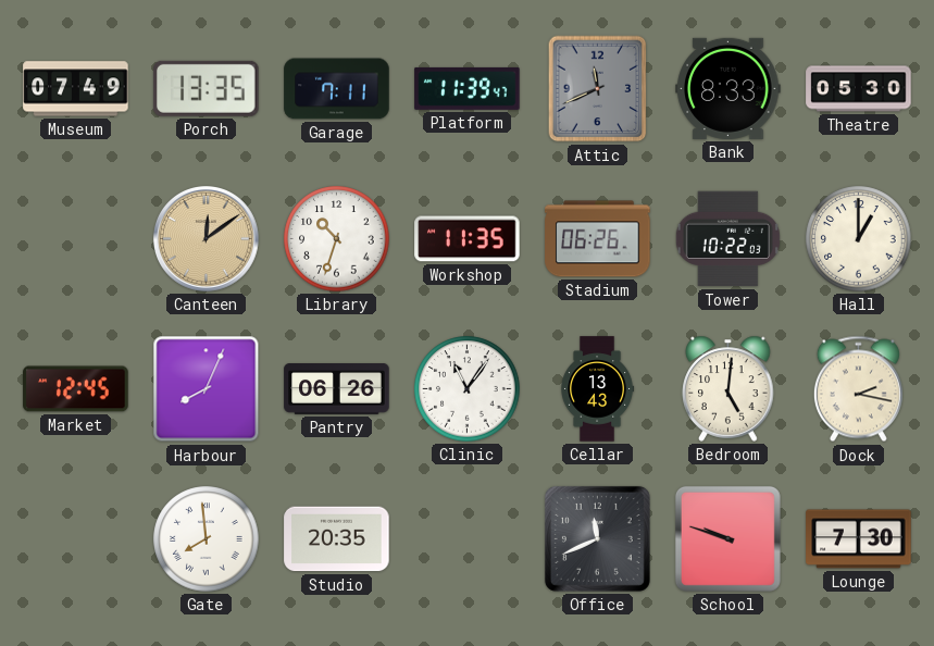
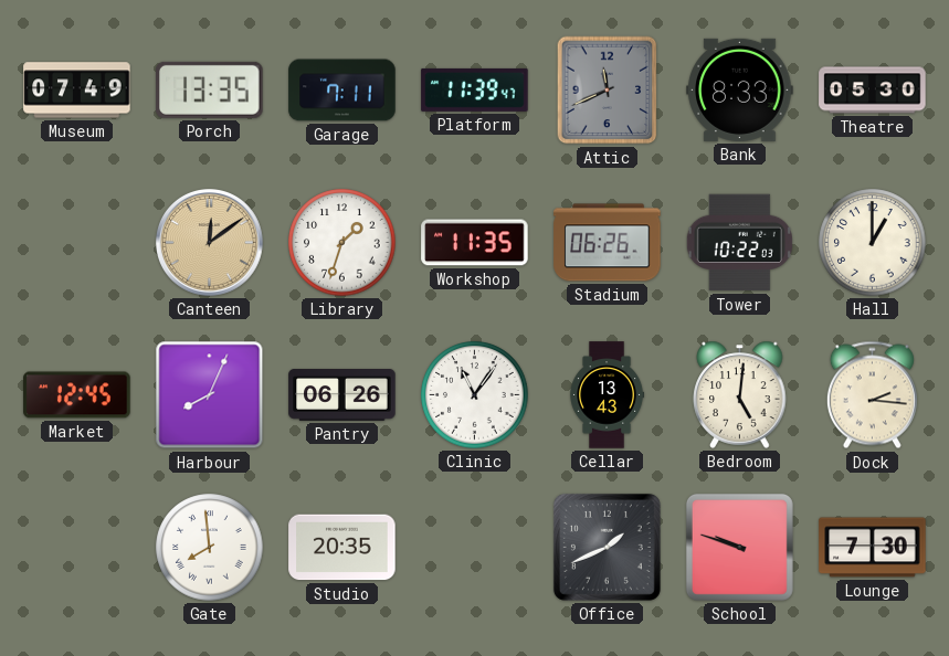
Library: 10:33 -> 1:33 (342, 243)
Dock: 2:17 -> 2:16 (872, 395)
Office: 11:41 -> 1:41 (607, 547)
